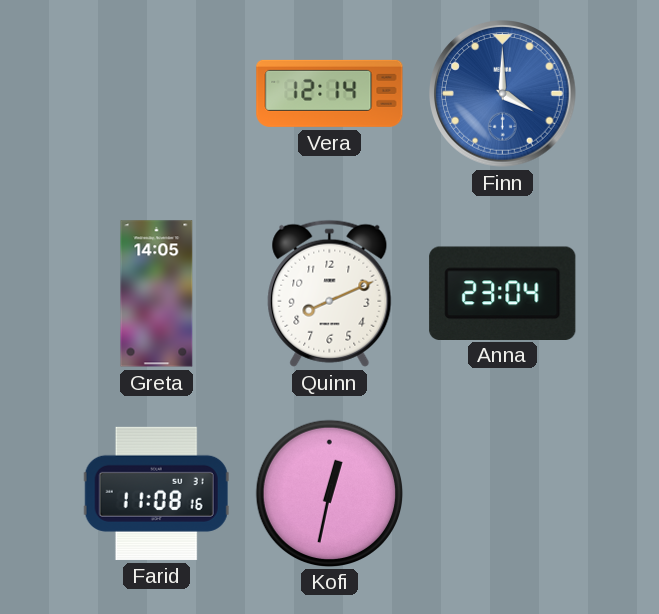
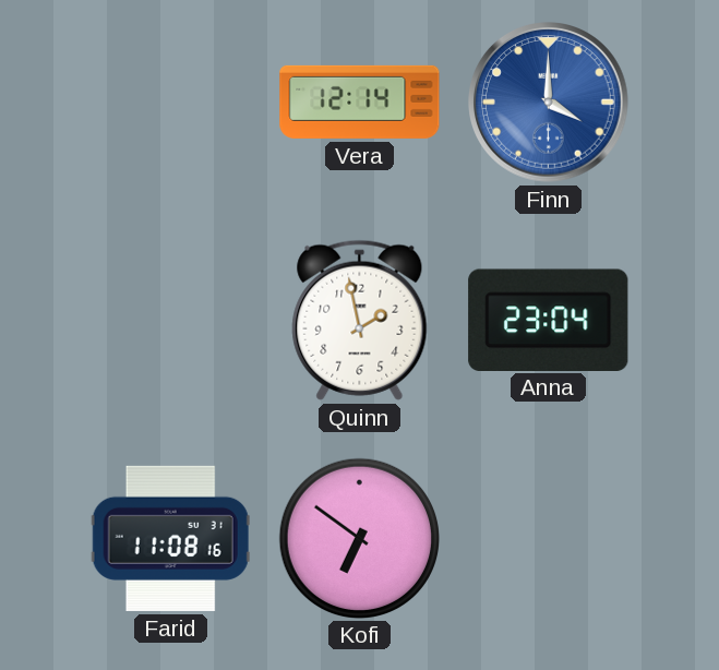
Greta: 14:05 -> none (157, 294)
Quinn: 8:11 -> 1:58 (360, 320)
Kofi: 12:32 -> 6:51 (359, 538)
